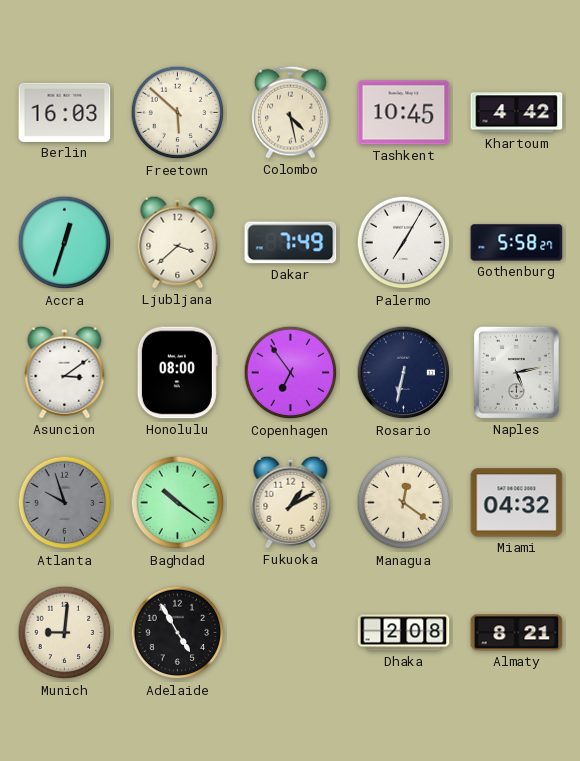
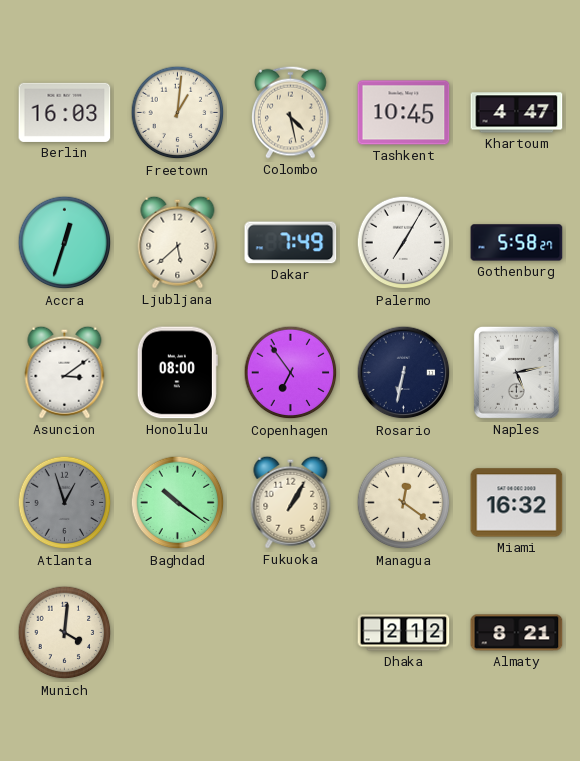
Freetown: 5:52 -> 1:01 (178, 113)
Khartoum: 4:42 -> 4:47 (517, 113)
Ljubljana: 3:38 -> 5:38 (178, 242)
Atlanta: 9:57 -> 12:57 (65, 503)
Fukuoka: 1:10 -> 1:05 (291, 502)
Miami: 04:32 -> 16:32 (517, 503)
Munich: 9:01 -> 4:01 (65, 633)
Adelaide: 4:55 -> none (178, 633)
Dhaka: 2:08 -> 2:12 (404, 633)
